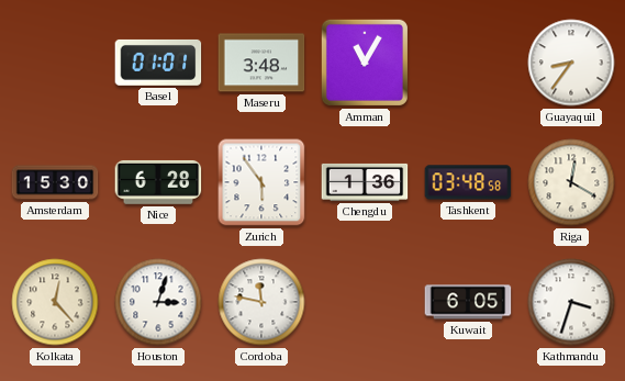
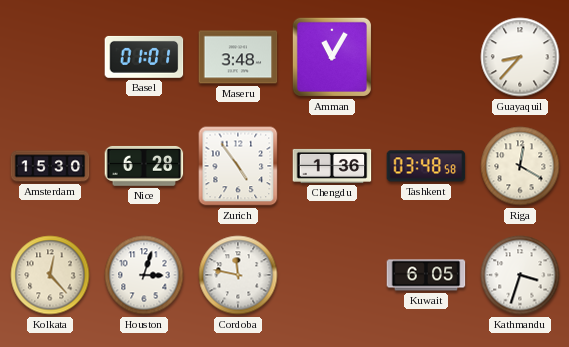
Guayaquil: 8:36 -> 8:37 (520, 57)
Zurich: 5:54 -> 4:54 (238, 166)
